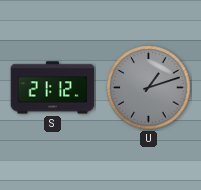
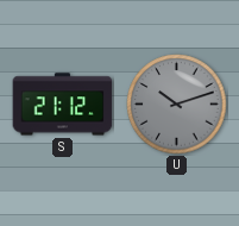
U: 1:12 -> 10:12 (177, 105)
